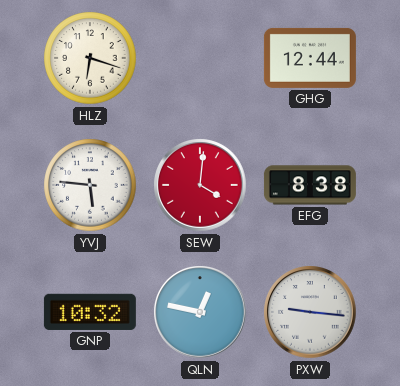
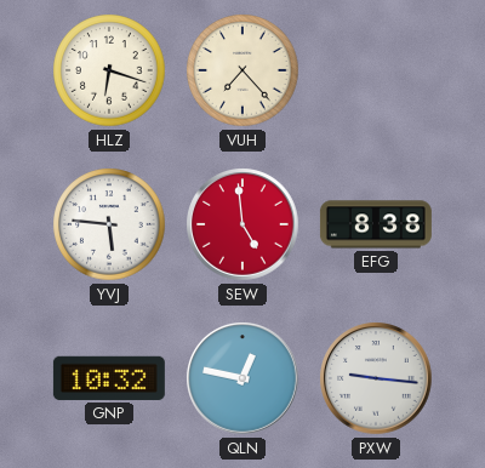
VUH: none -> 7:23 (242, 70)
GHG: 12:44 -> none (310, 58)
SEW: 4:01 -> 4:59 (242, 224)
